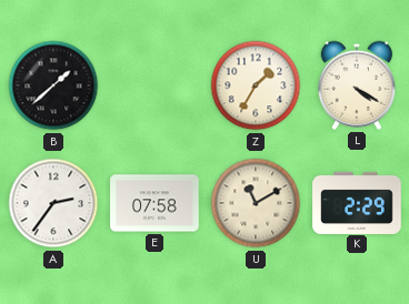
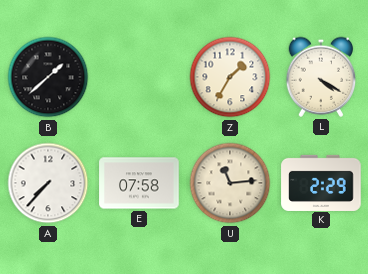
A: 2:36 -> 7:37 (48, 183)
U: 11:10 -> 11:14 (230, 183)
